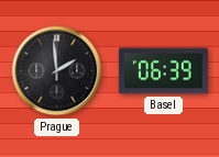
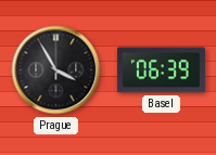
Prague: 1:59 -> 3:55 (56, 70)
